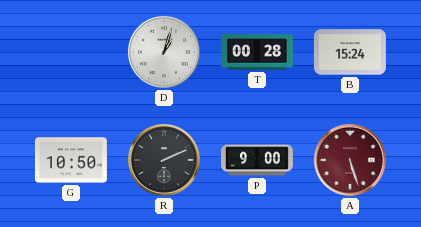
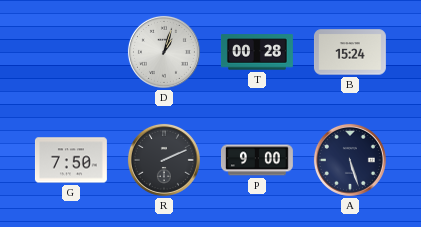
G: 10:50 -> 7:50 (71, 160)
A dial: burgundy -> navy (350, 160)
